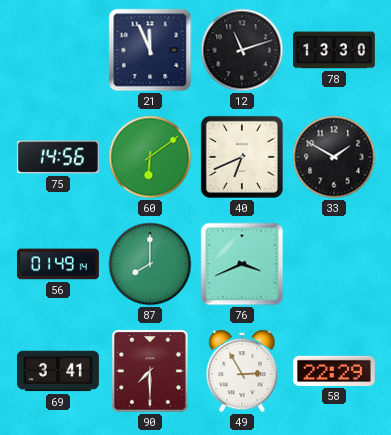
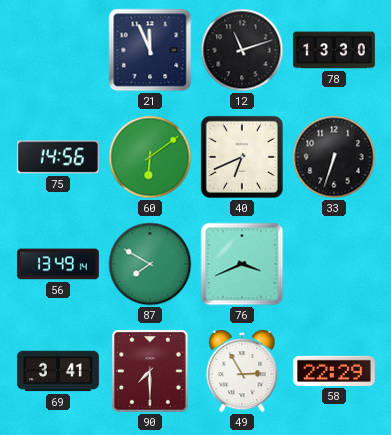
33: 1:50 -> 6:33 (334, 157)
56: 01:49 -> 13:49 (58, 264)
87: 8:00 -> 7:50 (150, 264)
